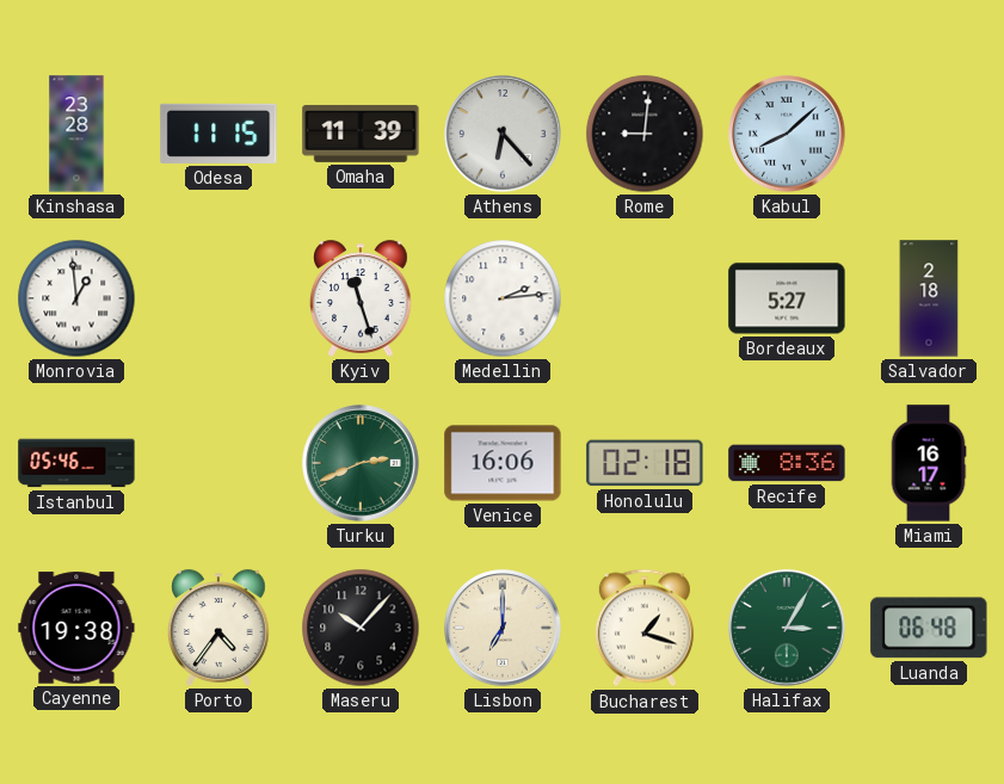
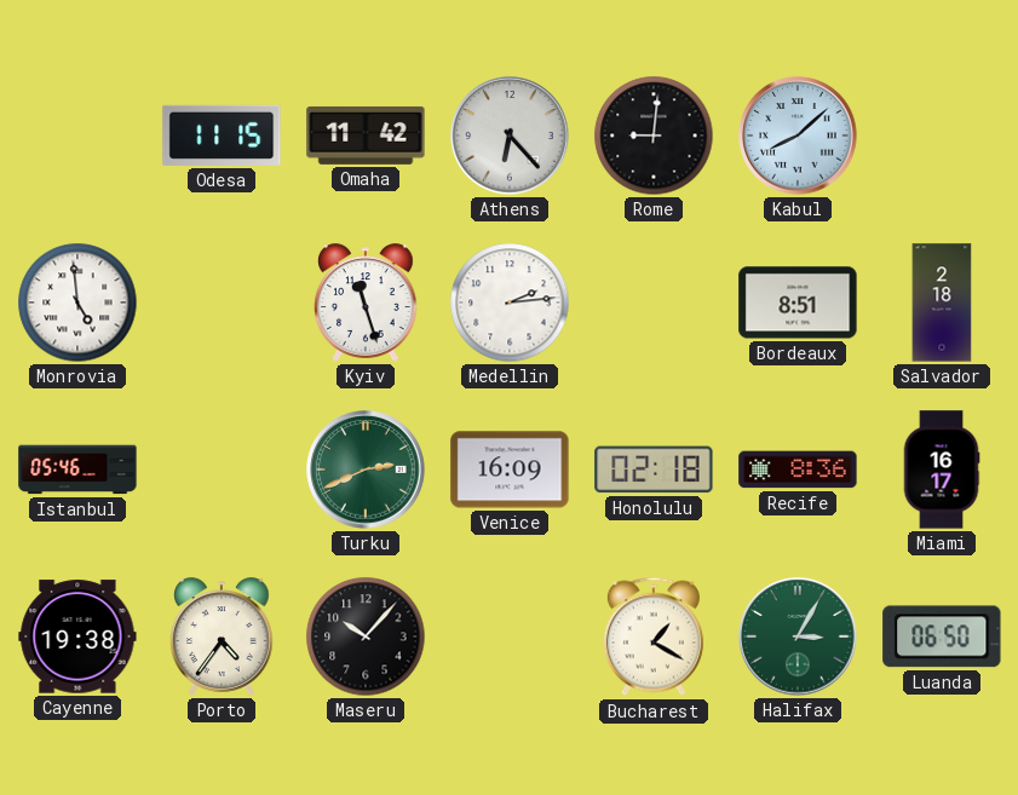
Kinshasa: 23:28 -> none (76, 134)
Omaha: 11:39 -> 11:42 (366, 136)
Monrovia: 12:59 -> 4:59 (77, 303)
Bordeaux: 5:27 -> 8:51 (798, 303)
Venice: 16:06 -> 16:09 (510, 469)
Lisbon: 7:00 -> none (503, 628)
Bucharest: 1:18 -> 1:20 (654, 636)
Luanda: 06:48 -> 06:50 (942, 636)
